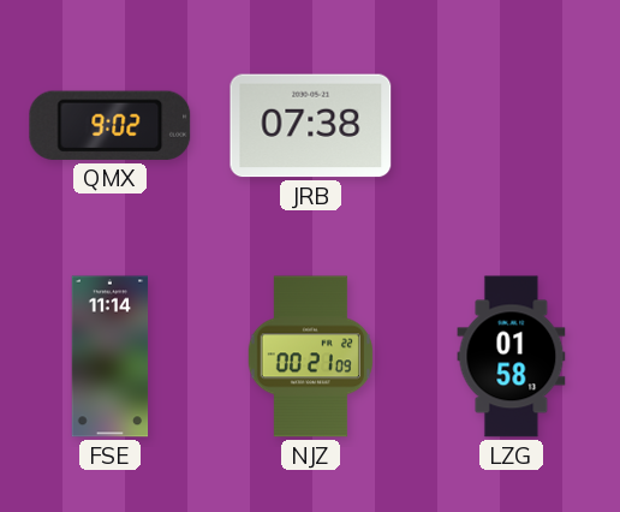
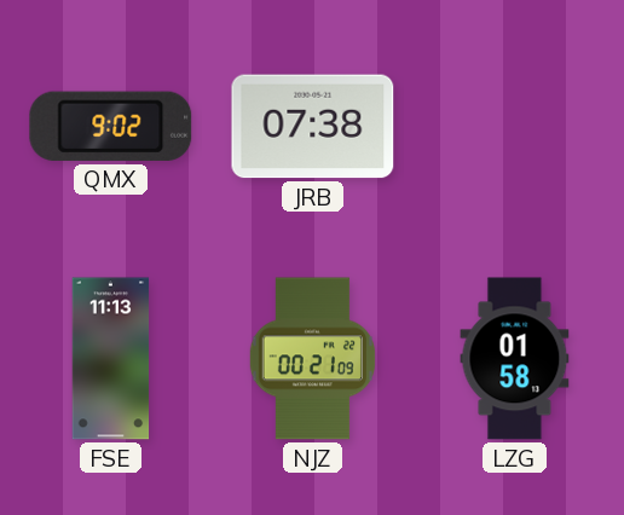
FSE: 11:14 -> 11:13 (111, 359)
